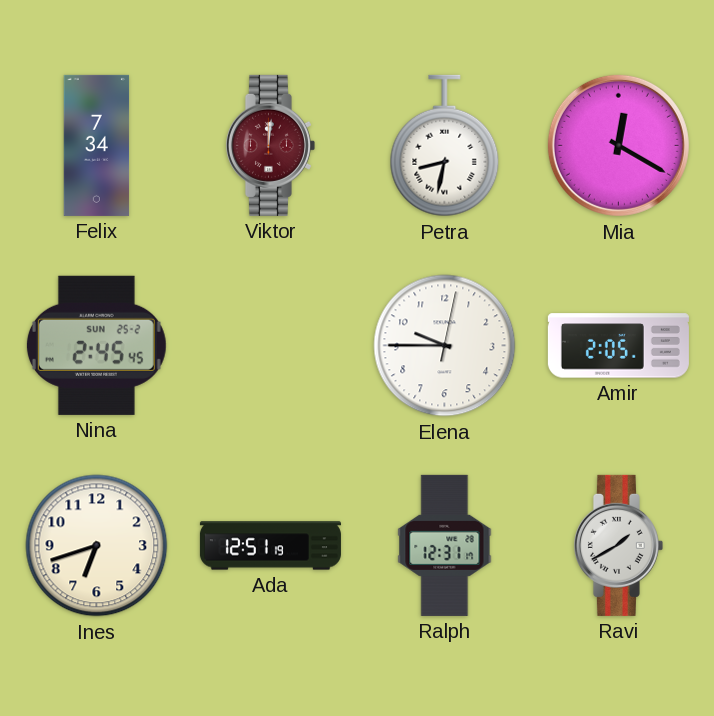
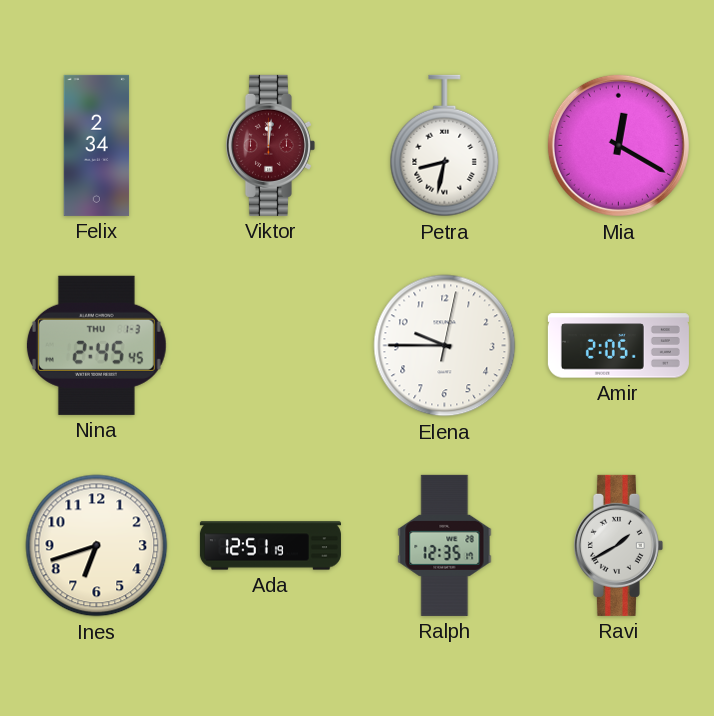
Felix: 7:34 -> 2:34 (97, 145)
Nina date: SUN 25-2 -> THU 1-3 (96, 345)
Ralph: 12:31 -> 12:35 (445, 545)
